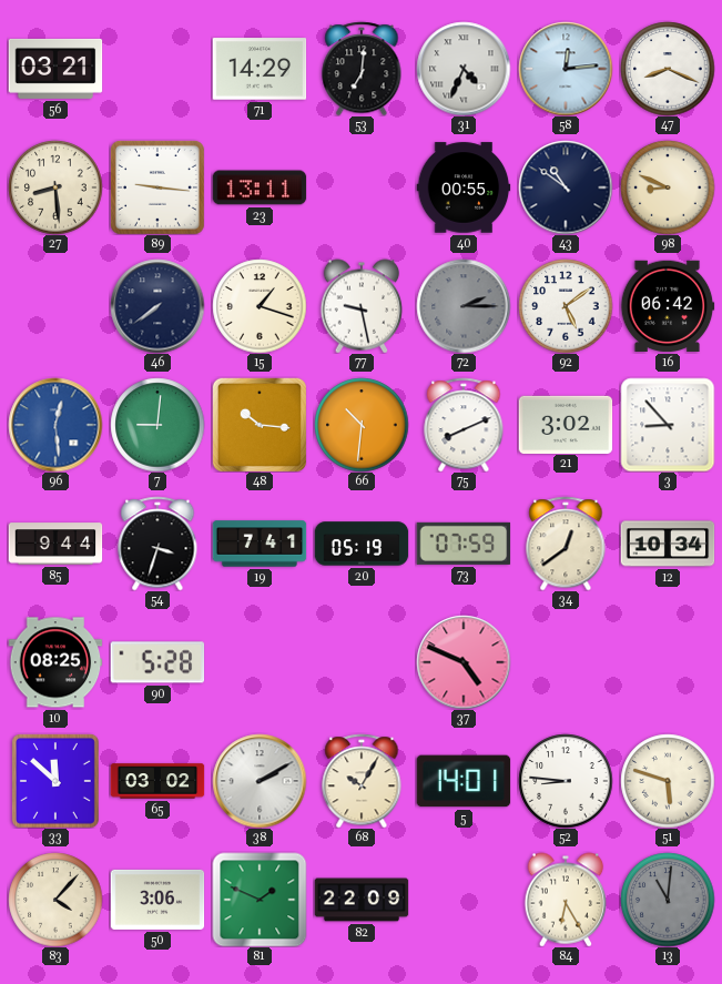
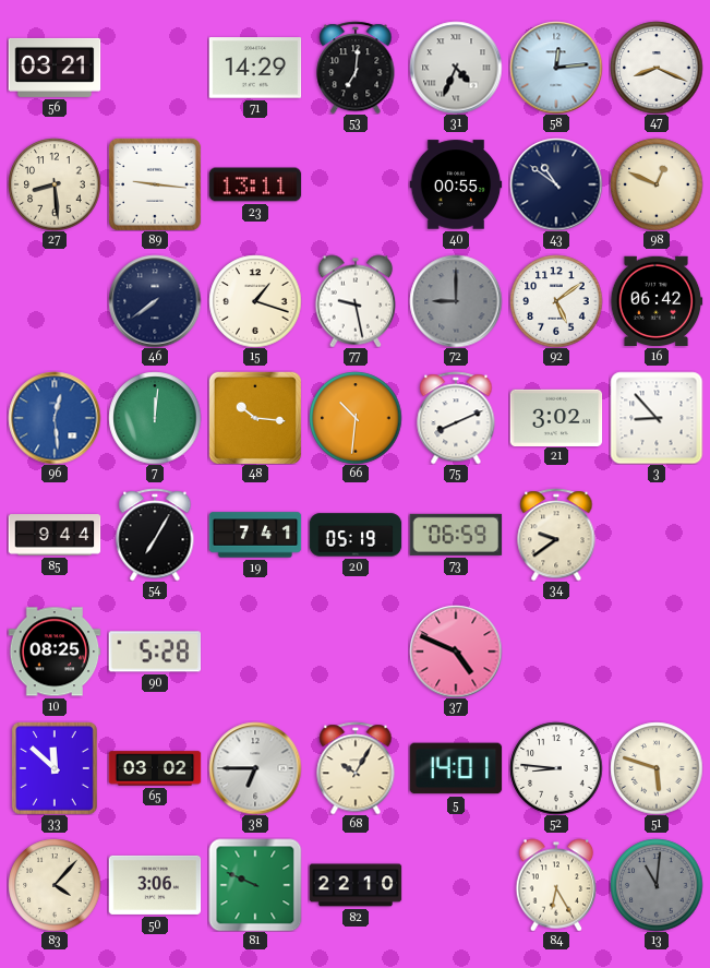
98: 8:49 -> 12:49 (657, 184)
72: 2:15 -> 9:00 (456, 301)
7: 9:01 -> 12:01 (155, 418)
54: 3:33 -> 7:05 (155, 535)
73: 07:59 -> 06:59 (456, 535)
34: 12:39 -> 9:39 (556, 535)
12: 10:34 -> none (668, 544)
38: 2:10 -> 6:45 (255, 768)
81: 1:49 -> 9:49 (255, 885)
82: 22:09 -> 22:10 (356, 885)
